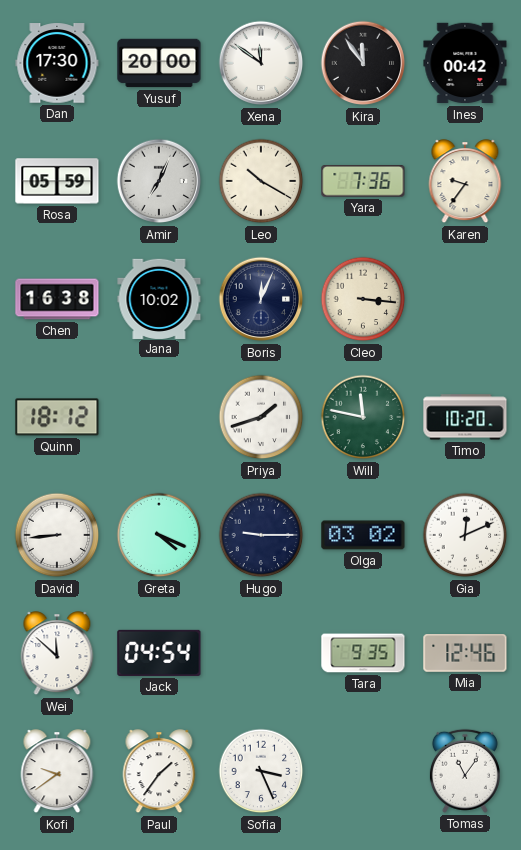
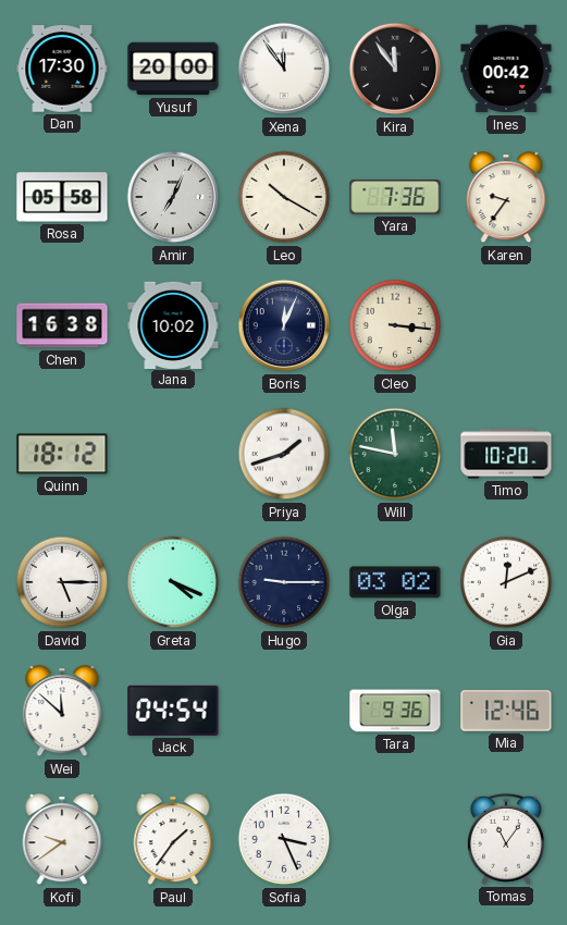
Xena: 11:51 -> 11:54 (284, 69)
Rosa: 05:59 -> 05:58 (62, 197)
David: 8:44 -> 5:15 (62, 582)
Tara: 9:35 -> 9:36 (395, 711)
